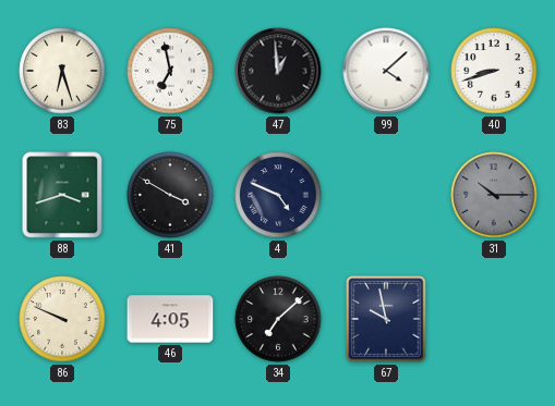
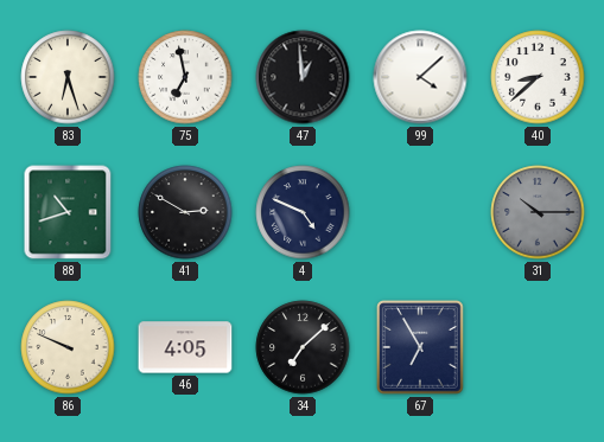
40: 8:42 -> 8:38 (538, 77)
88: 3:42 -> 10:42 (68, 212)
41: 3:50 -> 2:50 (185, 212)
67: 9:58 -> 6:55 (420, 347)
